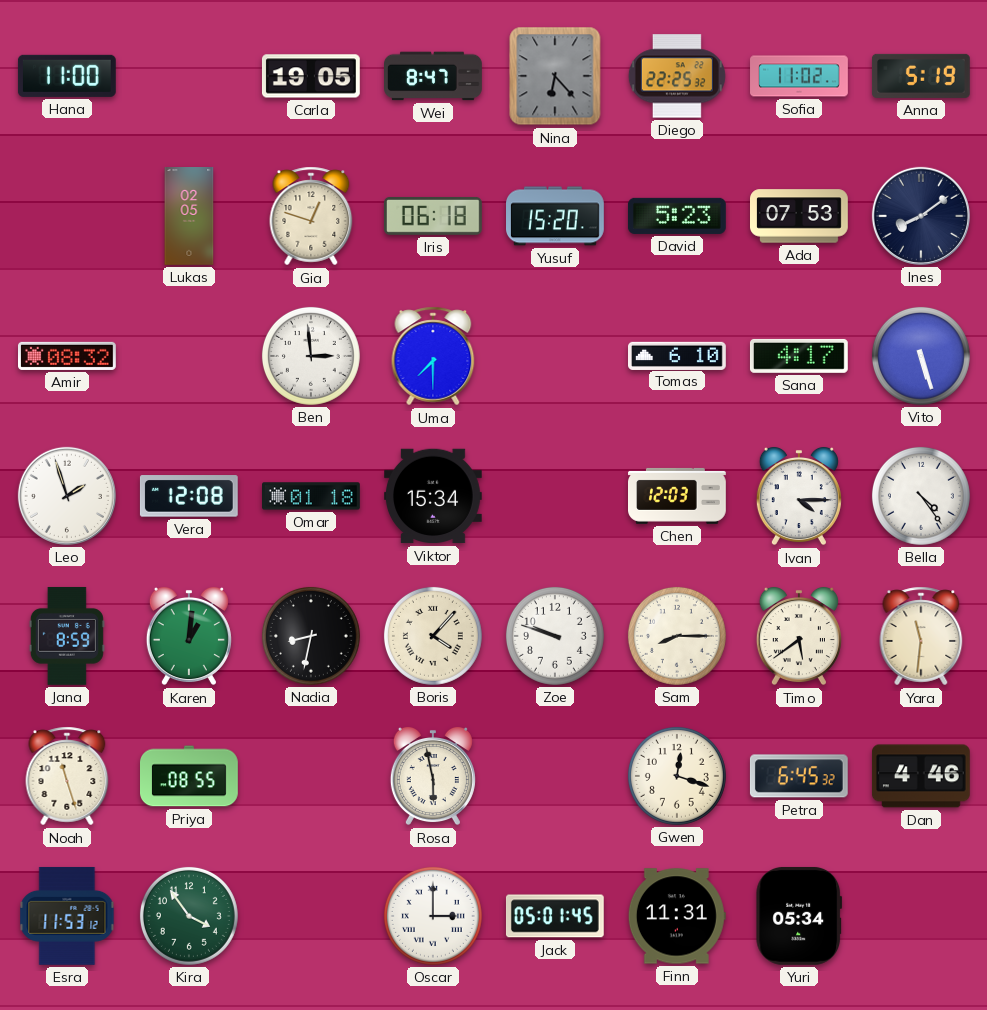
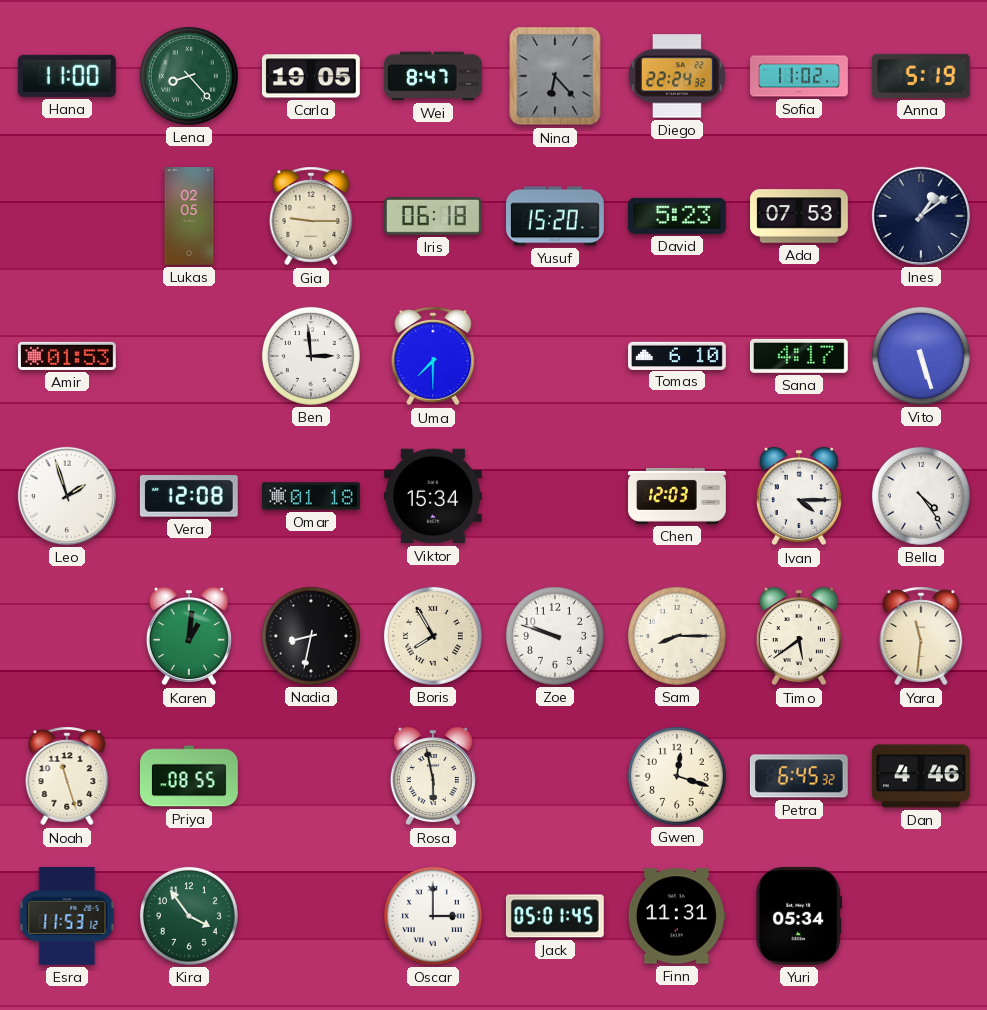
Lena: none -> 8:23 (189, 76)
Diego: 22:25 -> 22:24 (677, 76)
Gia: 12:48 -> 9:15 (311, 216)
Ines: 8:09 -> 1:09 (921, 216)
Amir: 08:32 -> 01:53 (68, 356)
Jana: 8:59 -> none (67, 636)
Boris: 4:07 -> 7:55 (433, 636)
